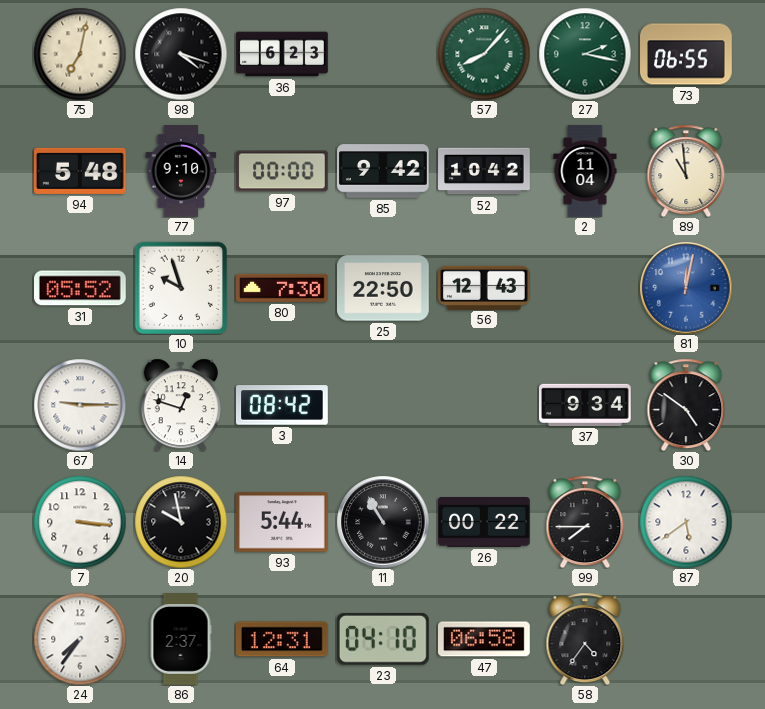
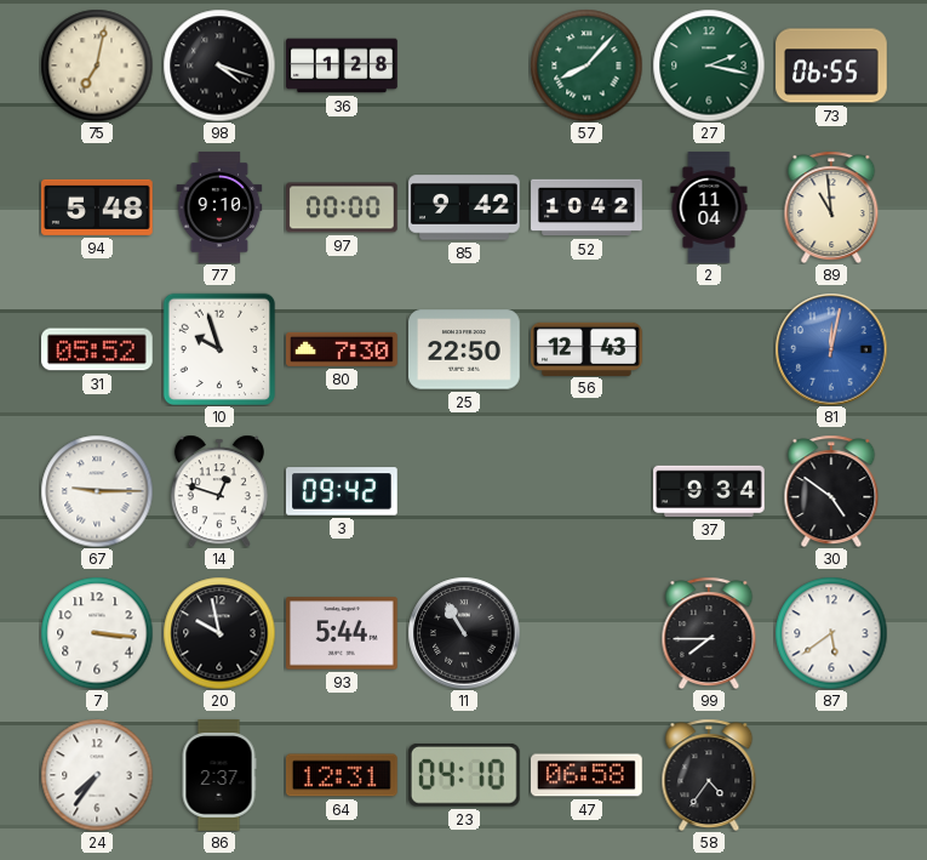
36: 6:23 -> 1:28 (342, 66)
3: 08:42 -> 09:42 (343, 491)
26: 00:22 -> none (485, 523)
